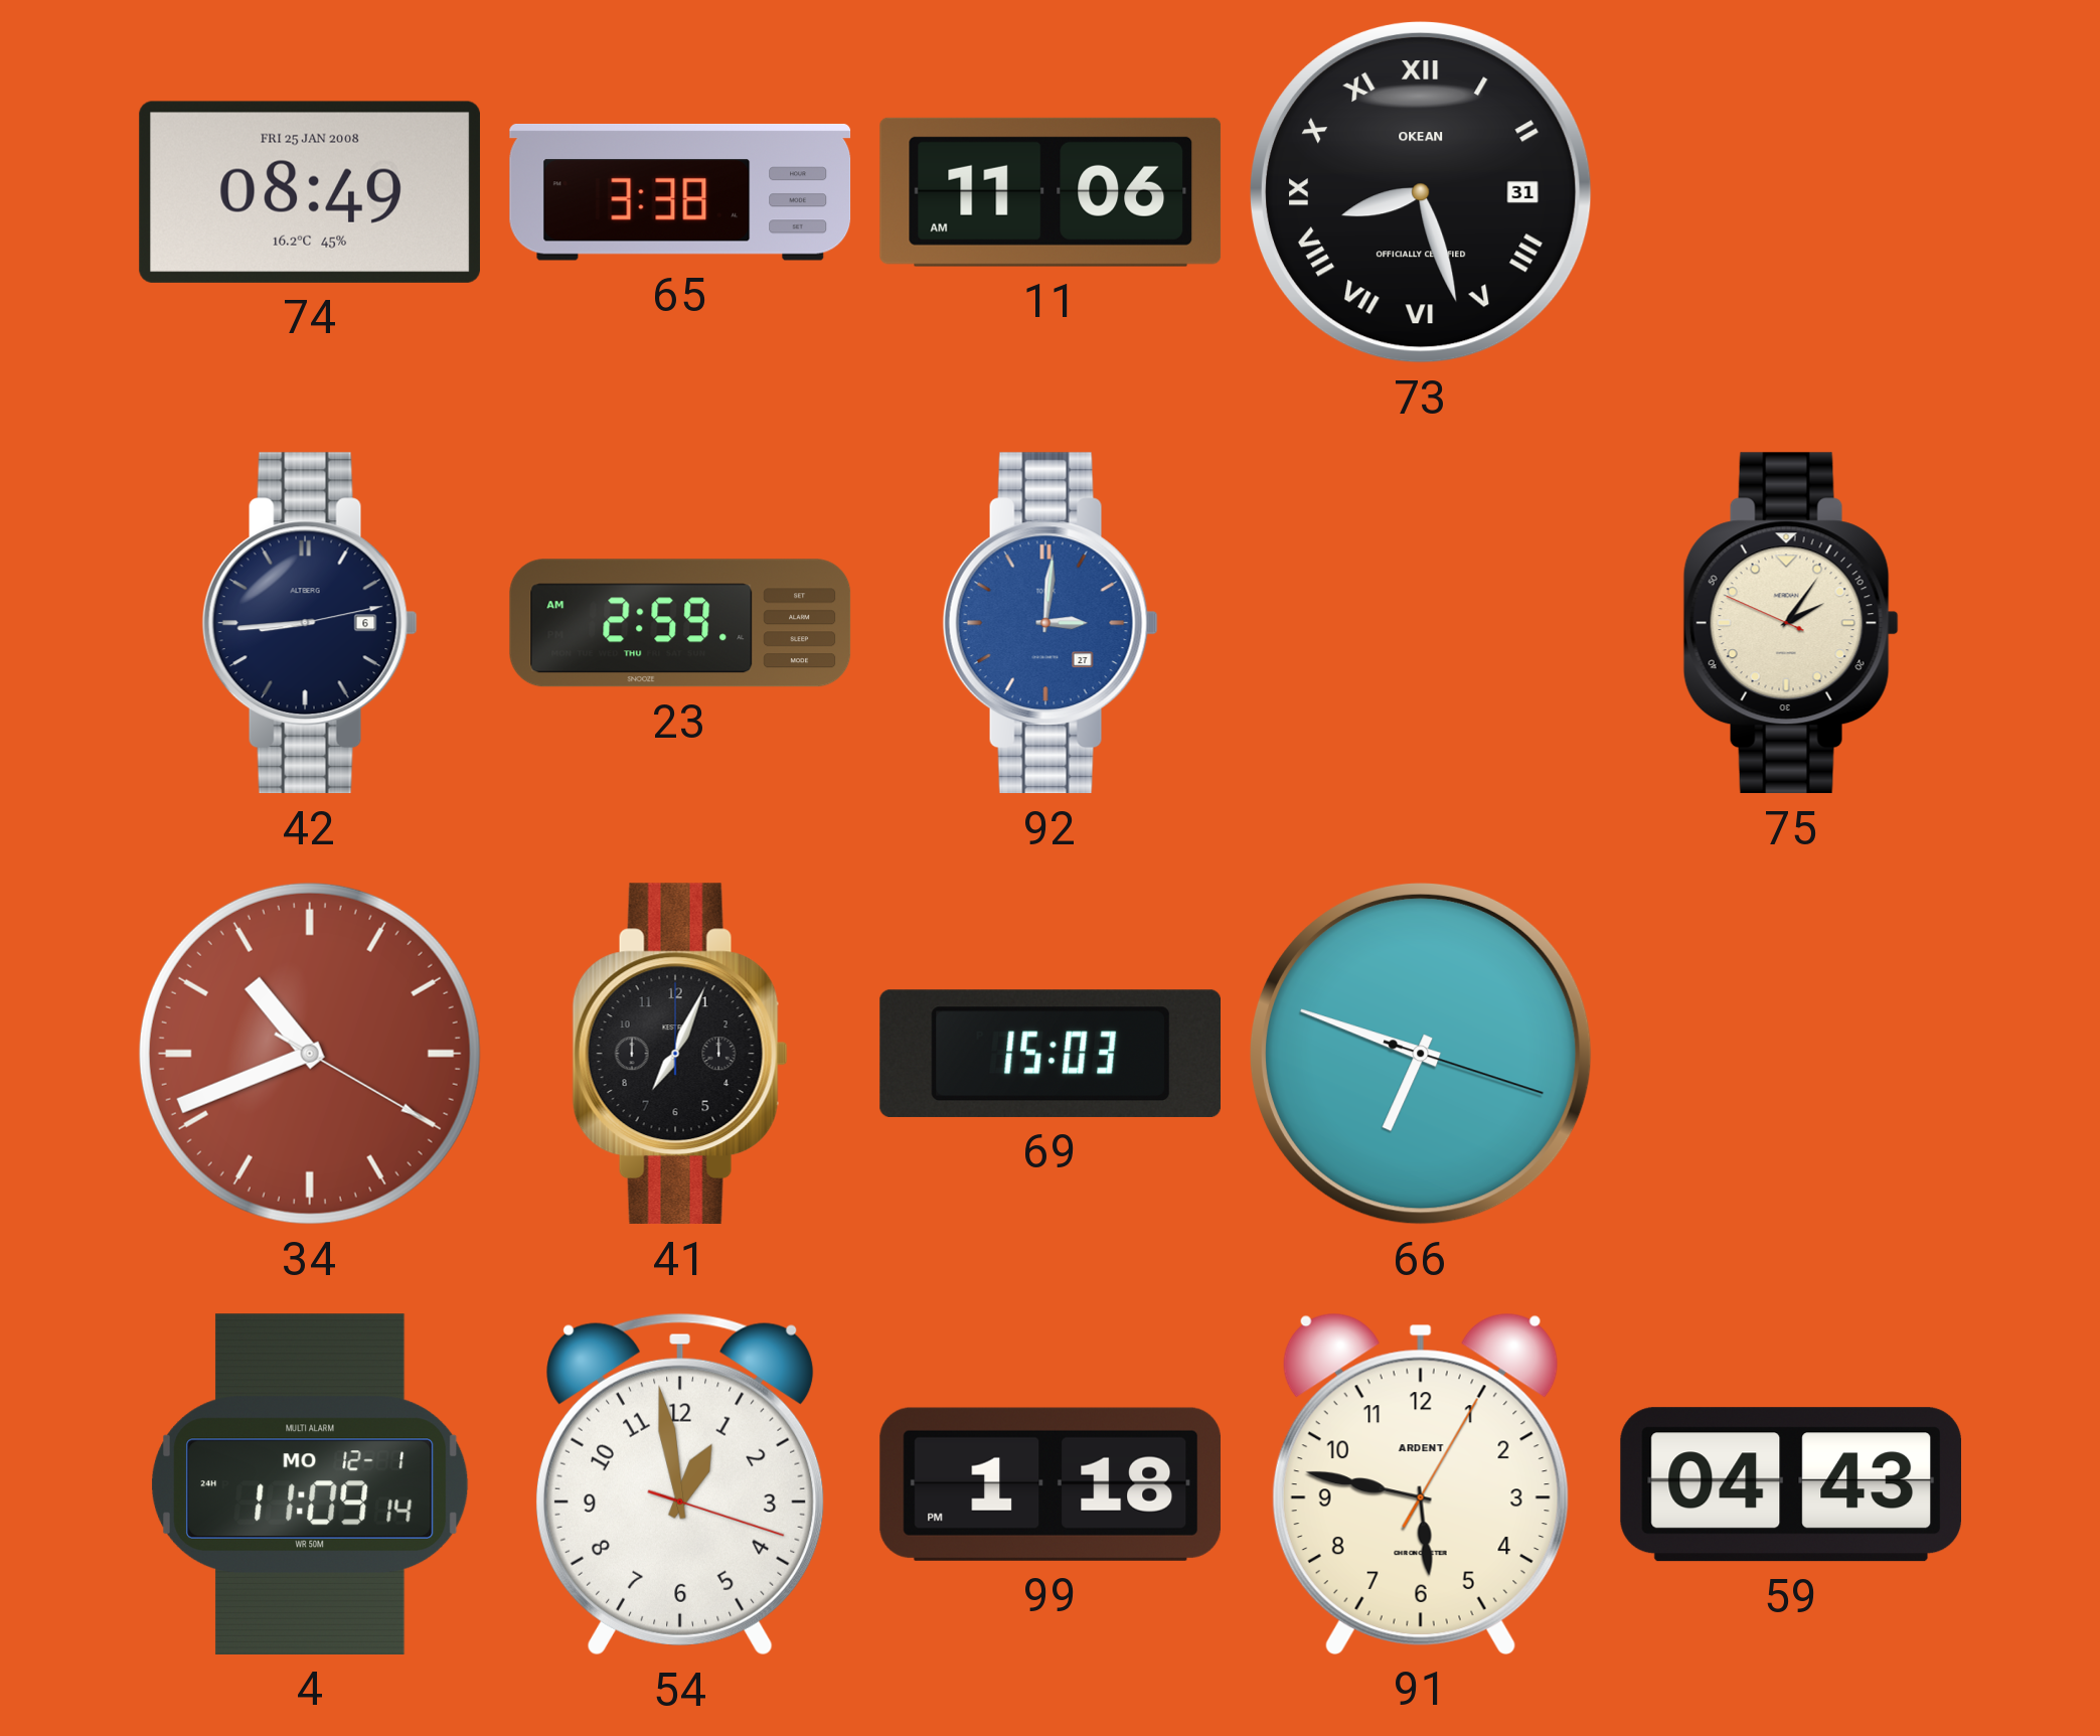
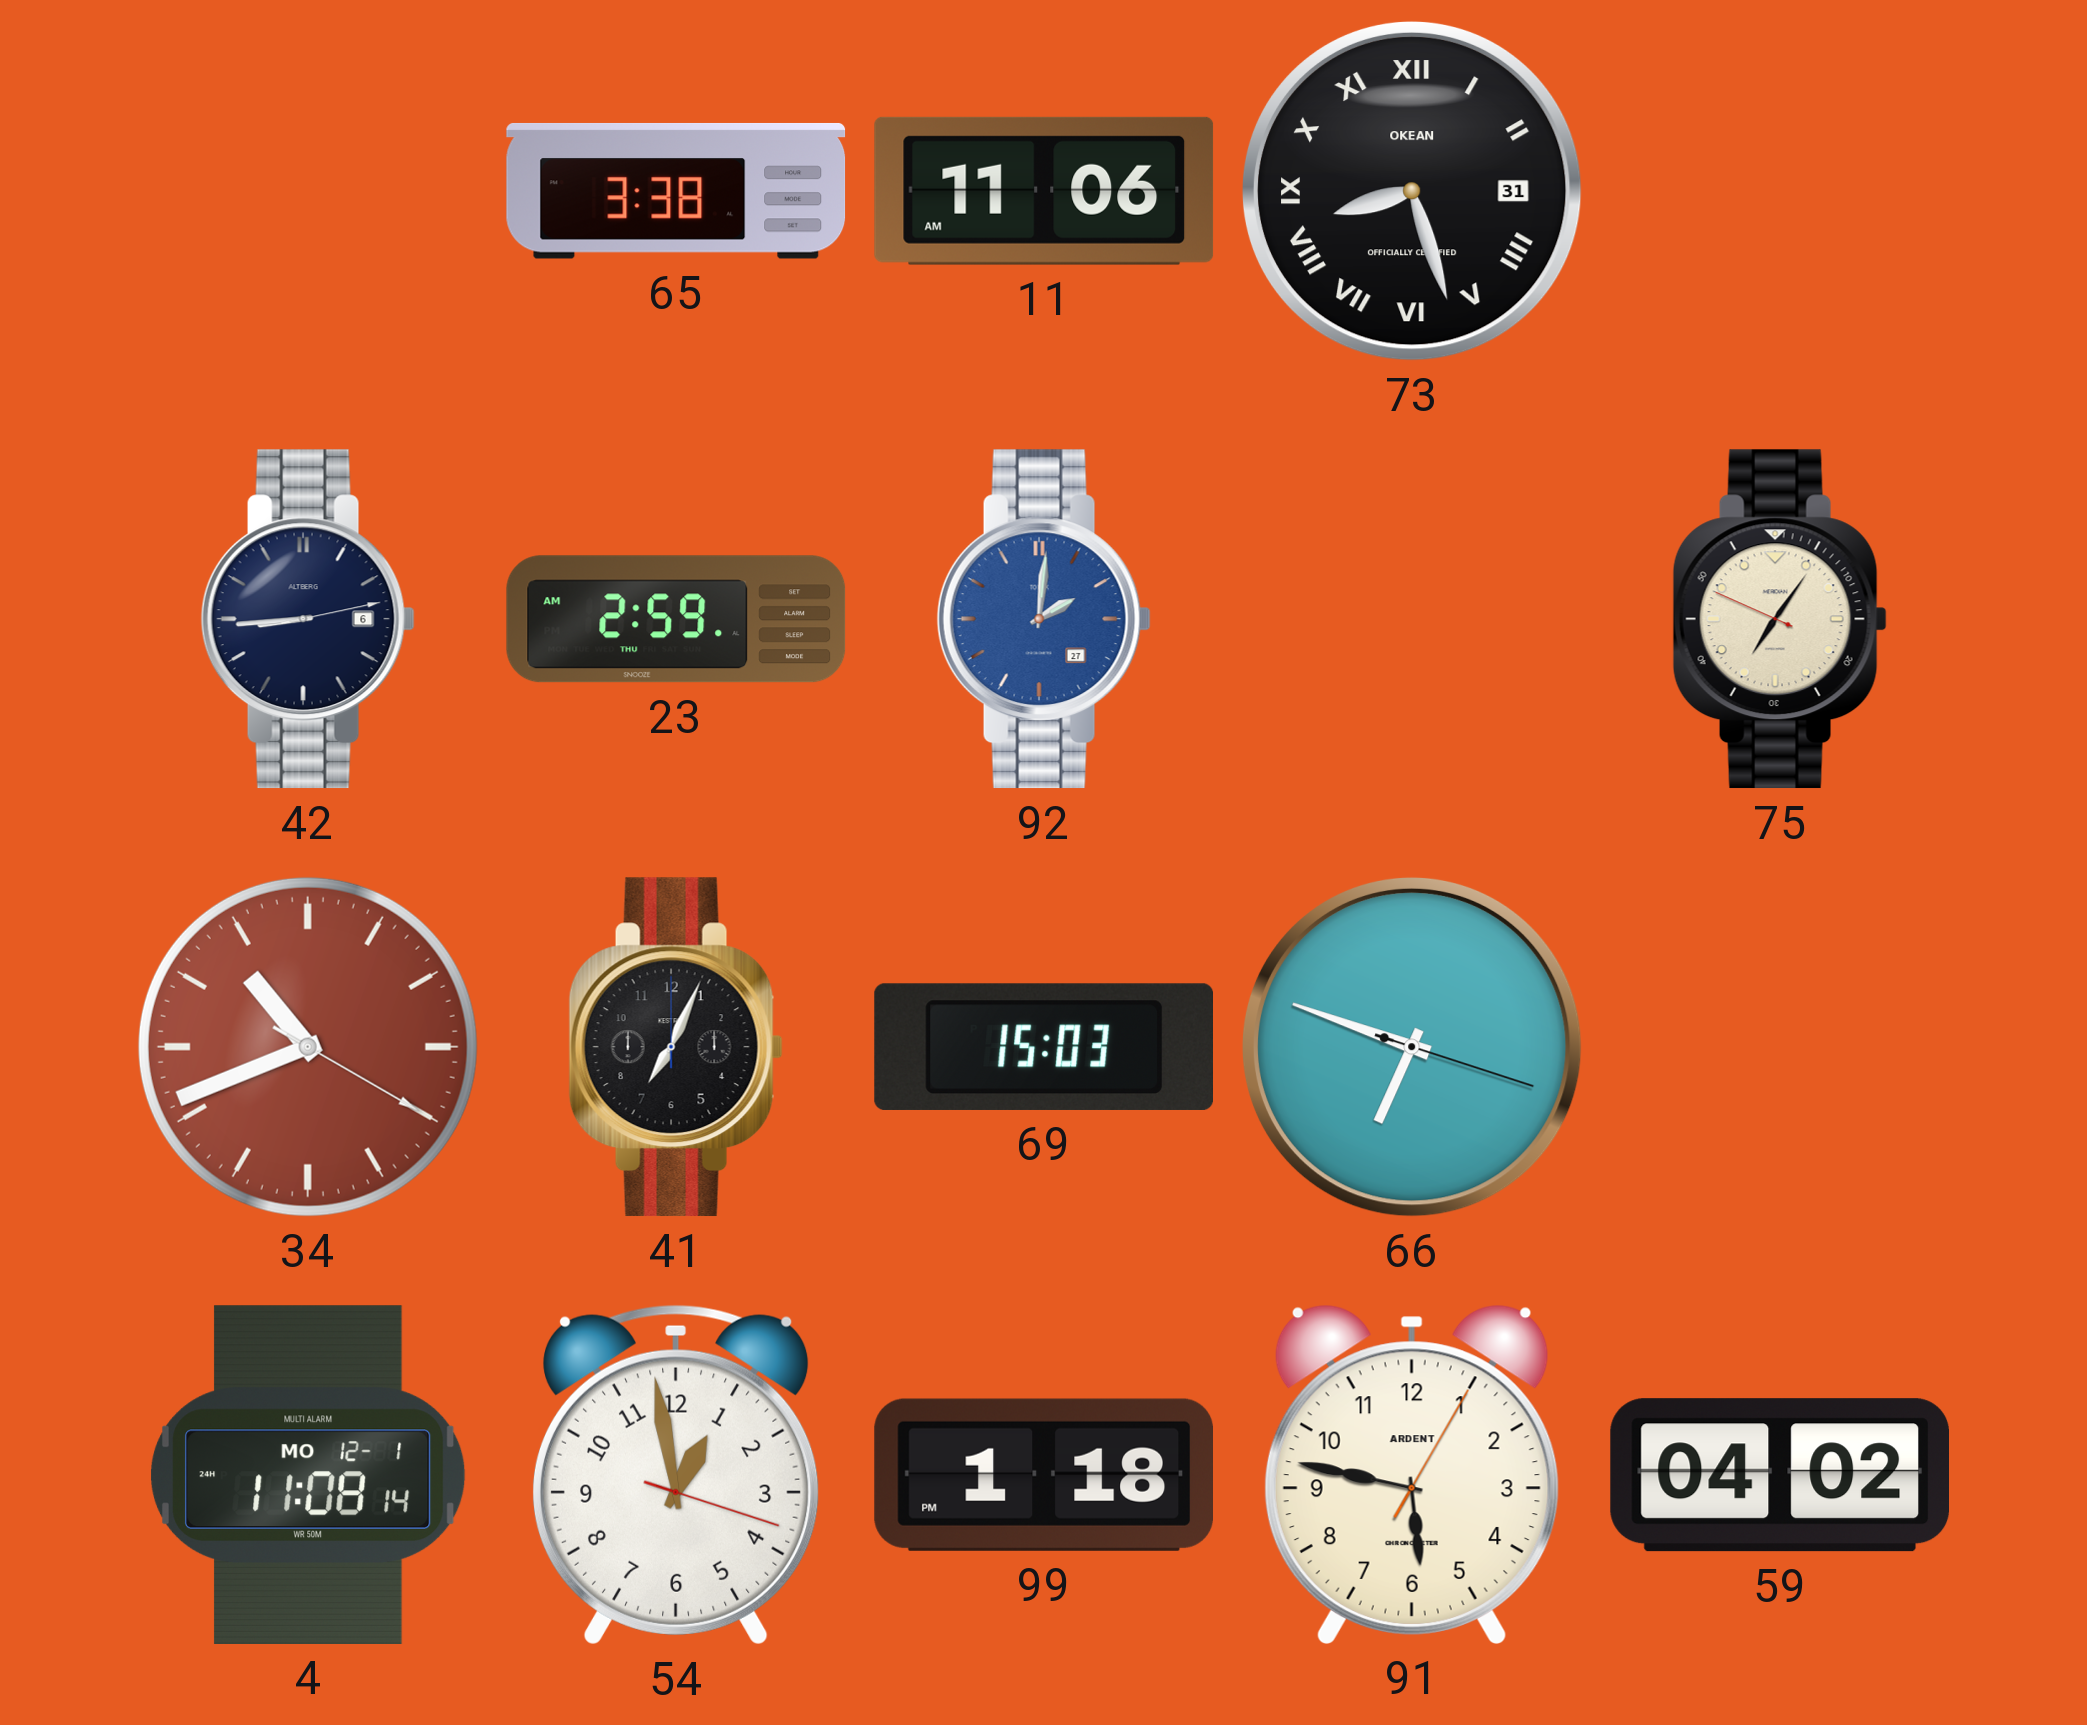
74: 08:49 -> none (310, 192)
92: 3:01 -> 2:01 (1044, 619)
75: 2:05 -> 7:05 (1780, 619)
4: 11:09 -> 11:08 (308, 1475)
59: 04:43 -> 04:02 (1779, 1475)
